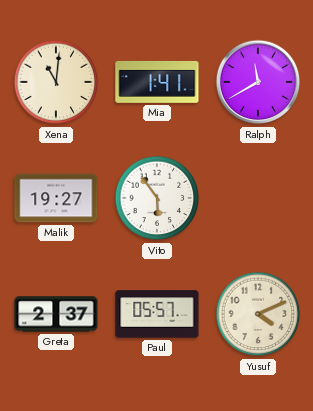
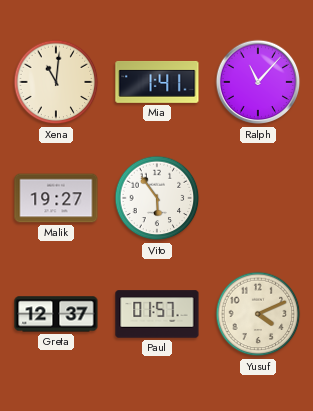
Ralph: 11:40 -> 11:07 (258, 82)
Greta: 2:37 -> 12:37 (56, 314)
Paul: 05:57 -> 01:57 (157, 314)
